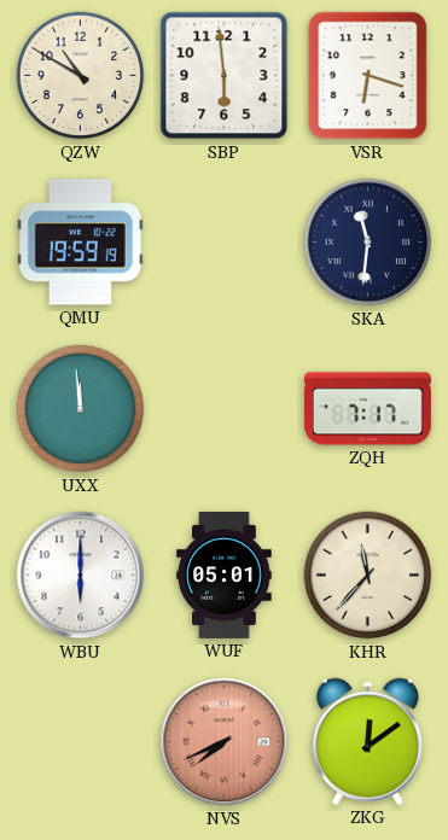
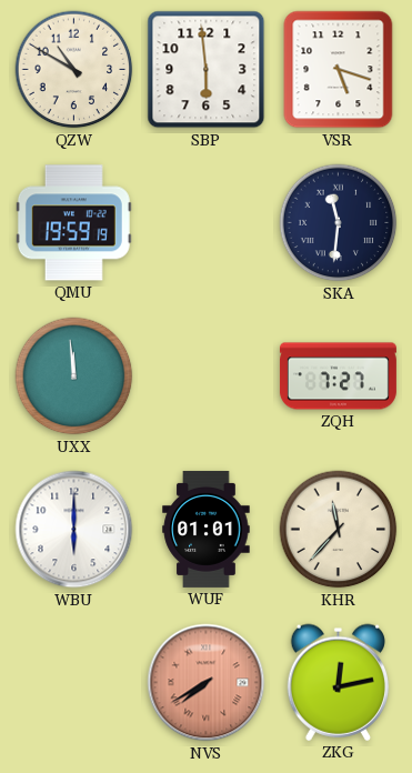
VSR: 6:18 -> 5:18 (339, 70)
ZQH: 7:17 -> 7:27 (338, 377)
WUF: 05:01 -> 01:01 (207, 529)
NVS: 7:41 -> 7:40 (207, 683)
ZKG: 12:09 -> 12:13 (338, 682)
